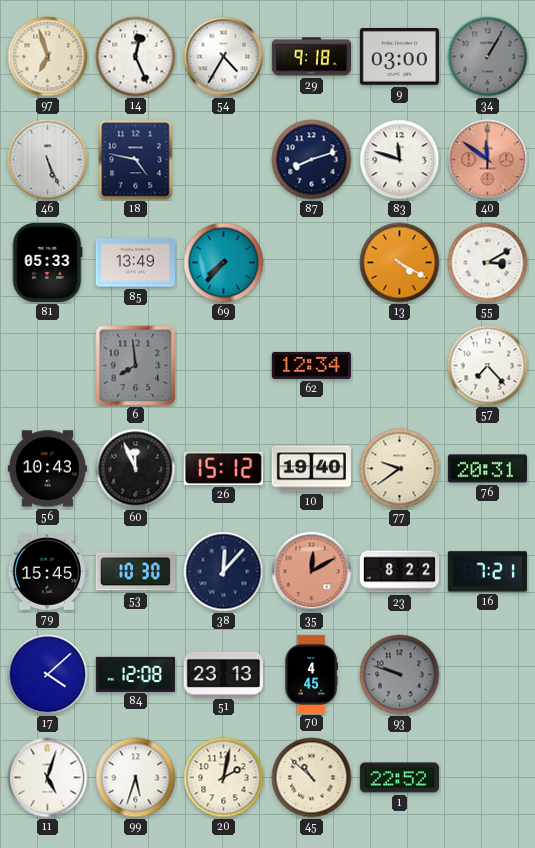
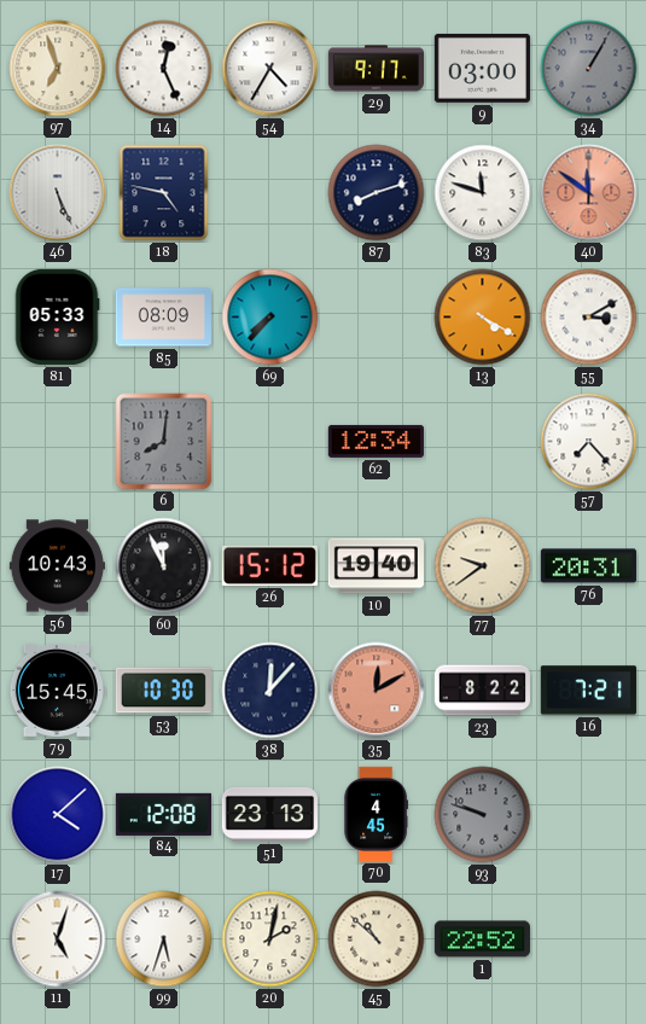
29: 9:18 -> 9:17 (376, 69)
85: 13:49 -> 08:09 (163, 318)
6: 7:59 -> 8:01 (164, 442)
